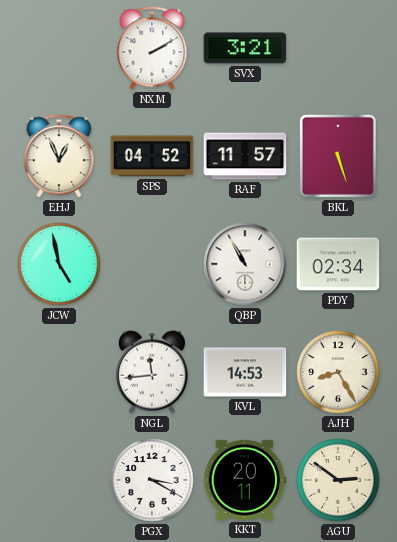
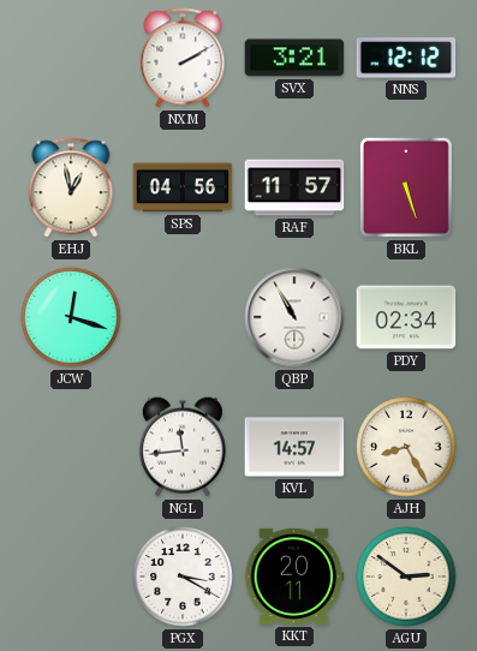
NNS: none -> 12:12 (406, 58)
EHJ: 12:56 -> 12:58 (71, 187)
SPS: 04:52 -> 04:56 (183, 187)
JCW: 4:58 -> 12:18 (71, 317)
KVL: 14:53 -> 14:57 (294, 447)
